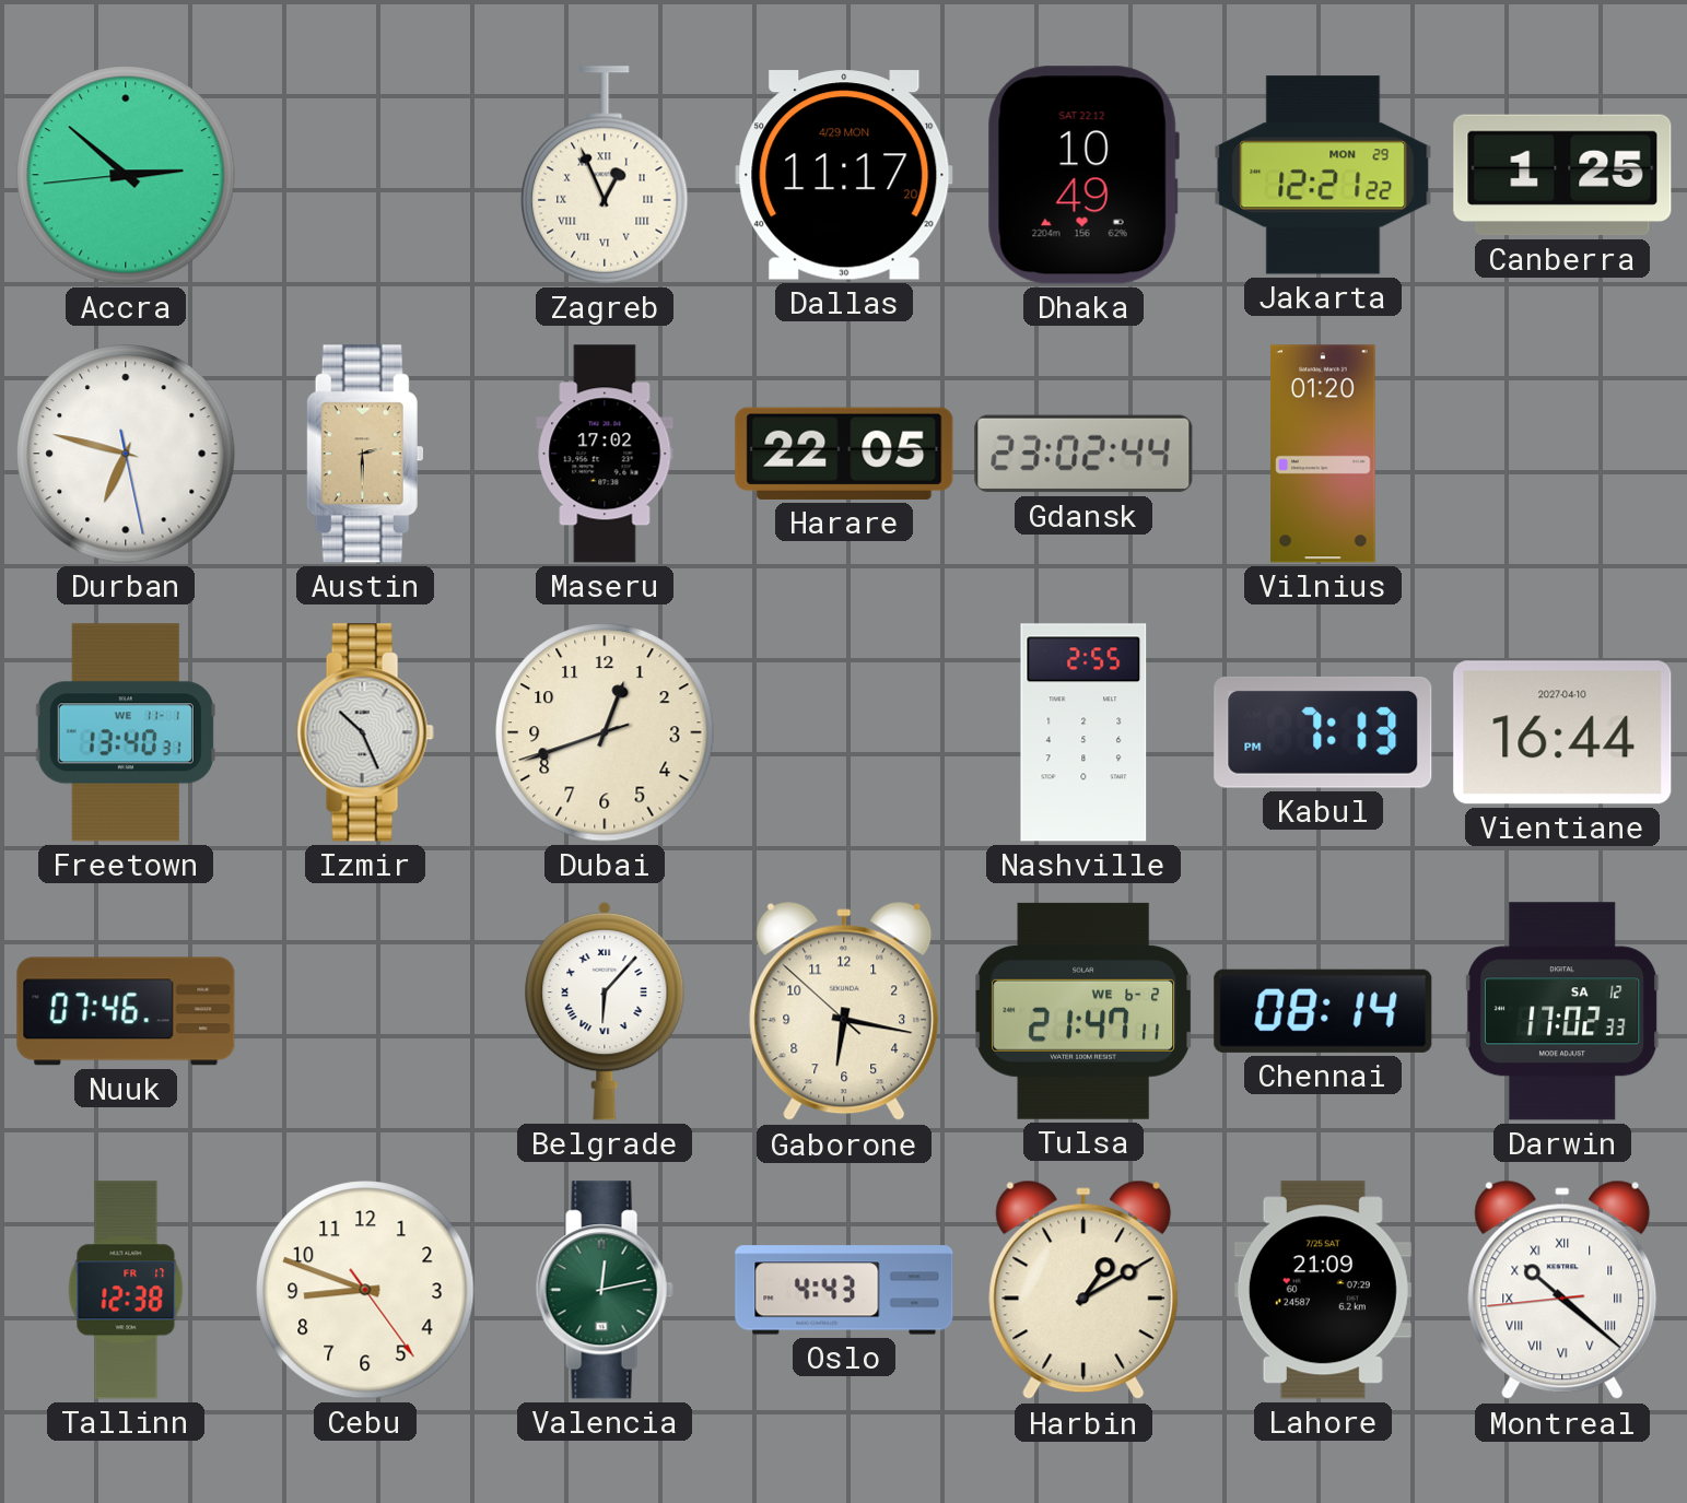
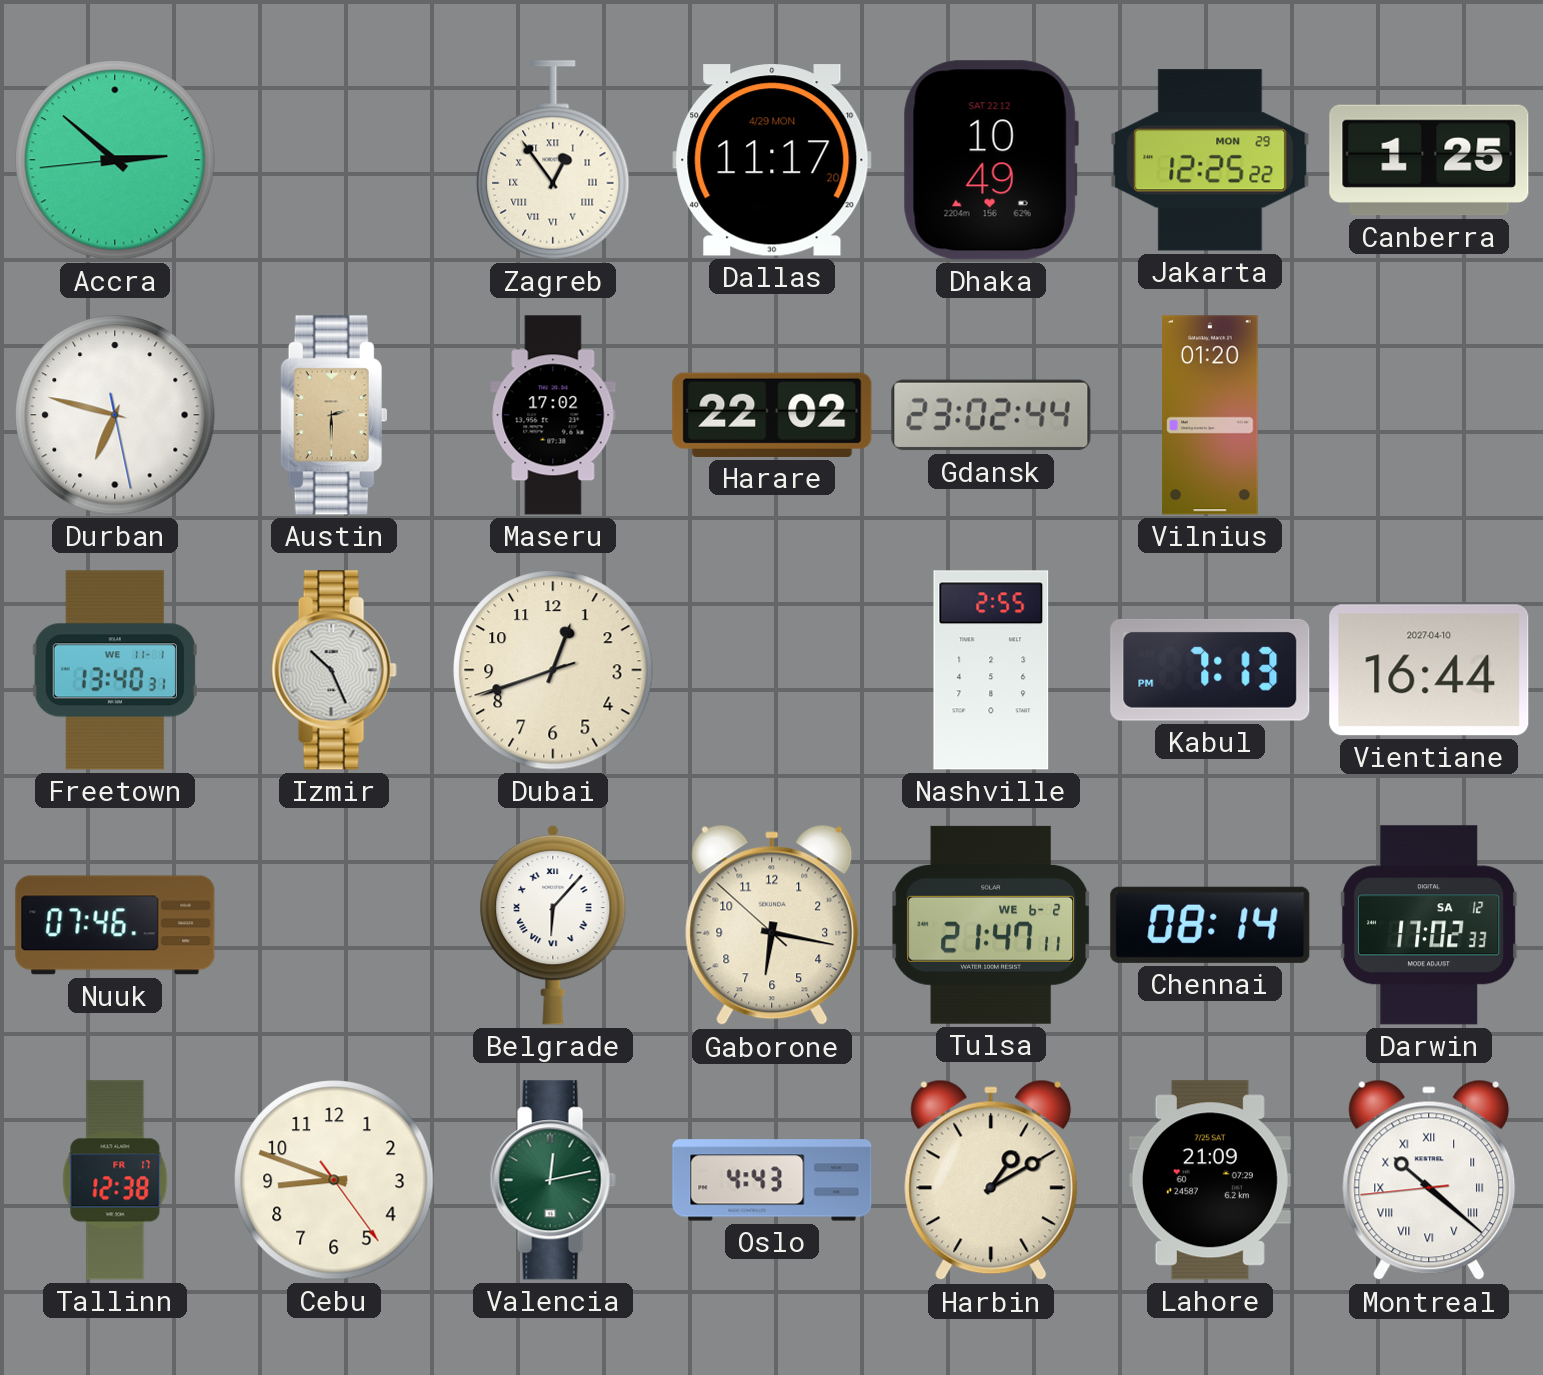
Zagreb: 12:56 -> 12:54 (553, 160)
Jakarta: 12:21 -> 12:25 (1210, 160)
Harare: 22:05 -> 22:02 (772, 415)
